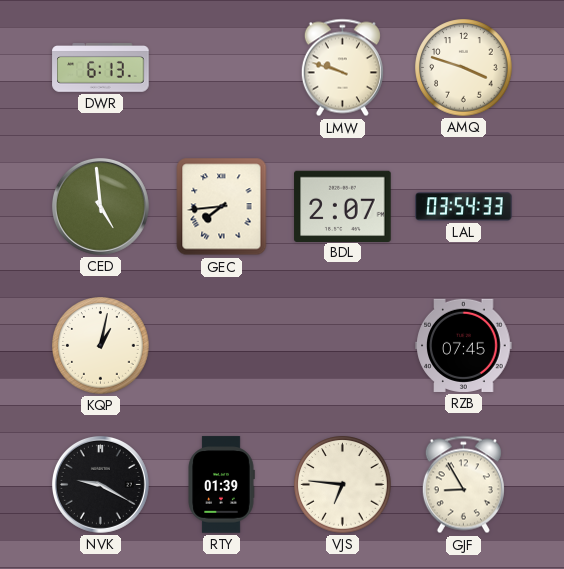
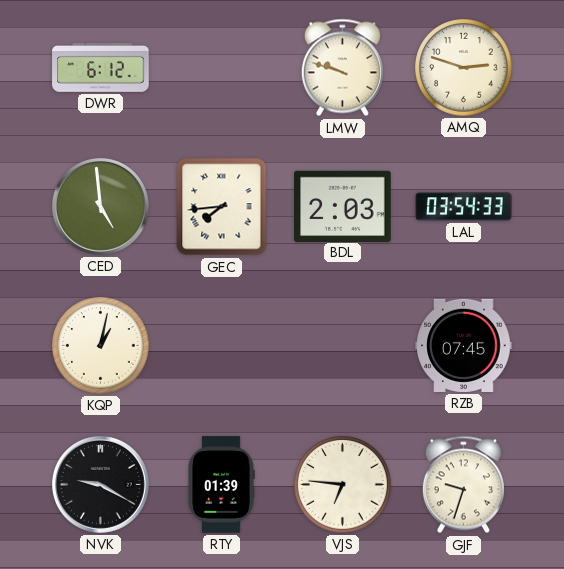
DWR: 6:13 -> 6:12 (101, 68)
AMQ: 3:48 -> 2:48 (464, 68)
BDL: 2:07 -> 2:03 (343, 206)
GJF: 8:55 -> 9:33 (463, 485)
